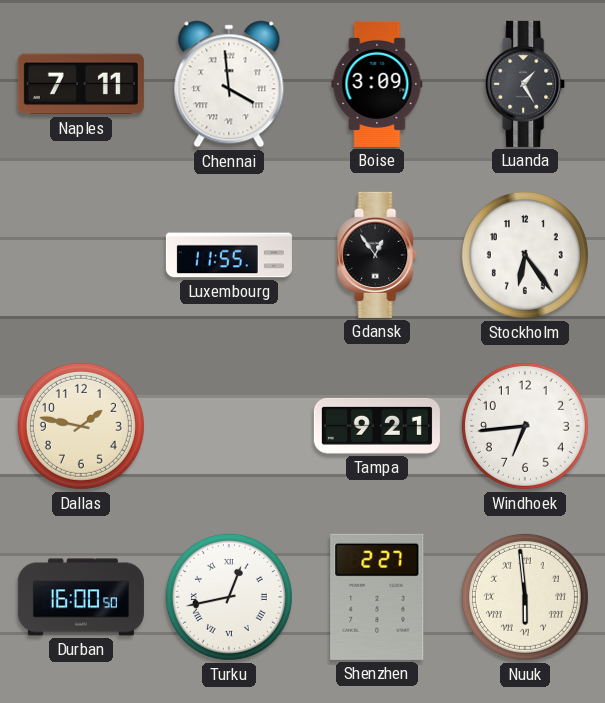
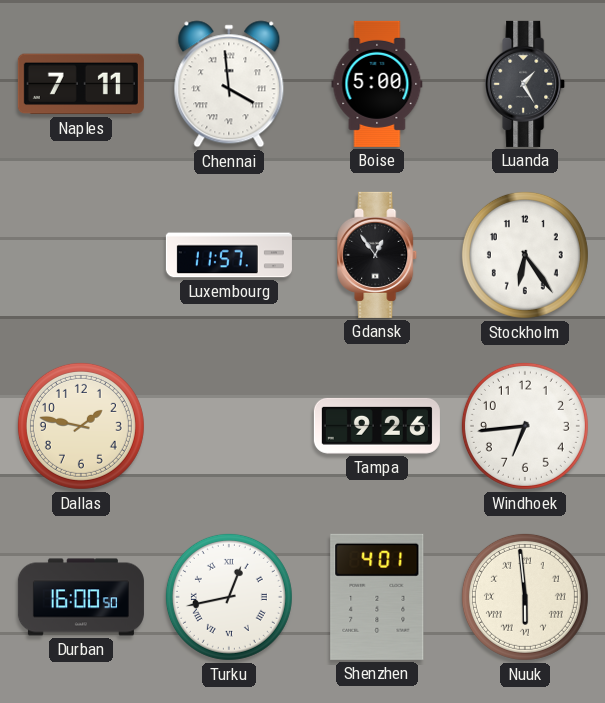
Boise: 3:09 -> 5:00 (377, 84)
Luxembourg: 11:55 -> 11:57 (229, 255)
Tampa: 9:21 -> 9:26 (377, 426)
Shenzhen: 2:27 -> 4:01 (377, 597)
